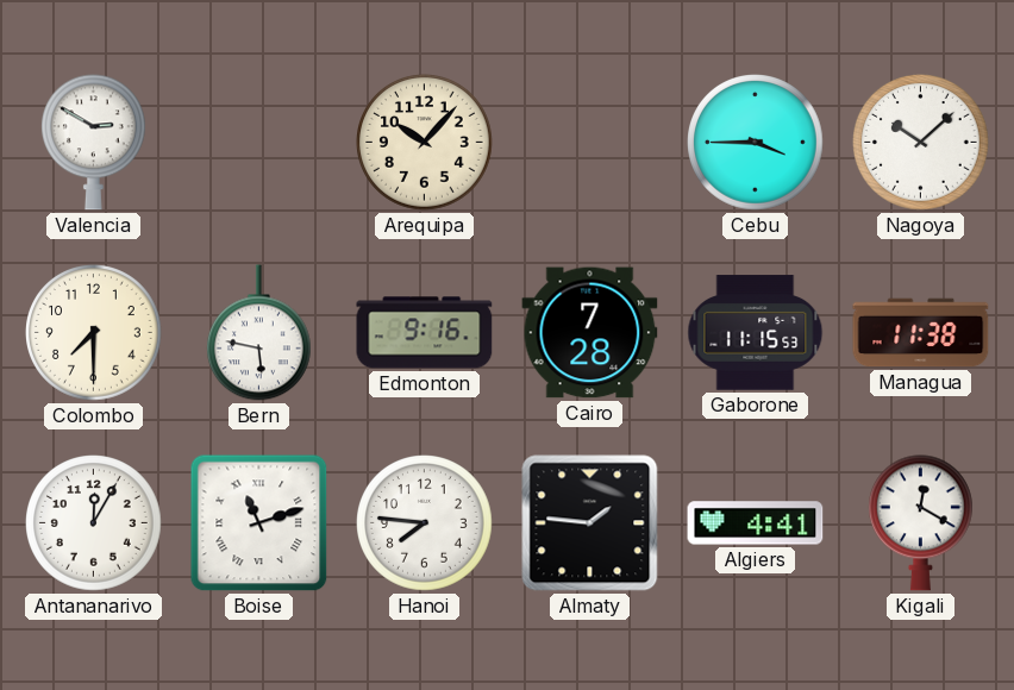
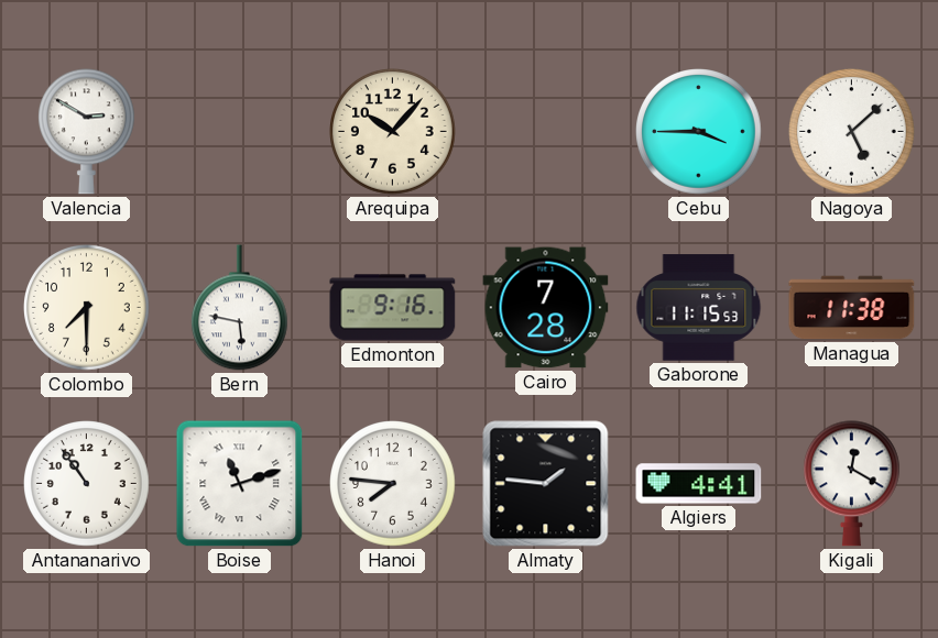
Nagoya: 10:08 -> 5:08 (852, 132)
Antananarivo: 12:05 -> 10:54 (87, 484)
